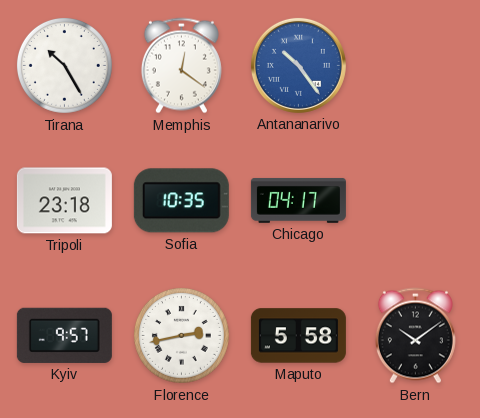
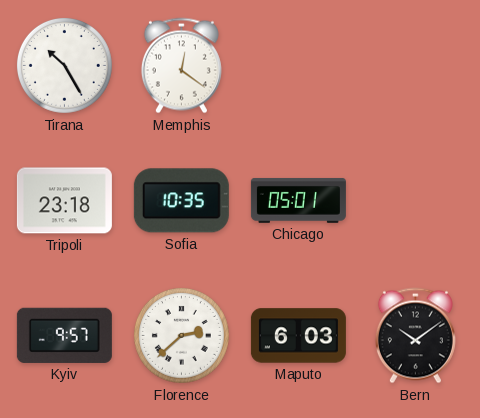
Antananarivo: 10:24 -> none (298, 65)
Chicago: 04:17 -> 05:01 (298, 200)
Florence: 2:43 -> 2:38 (181, 335)
Maputo: 5:58 -> 6:03 (298, 336)
